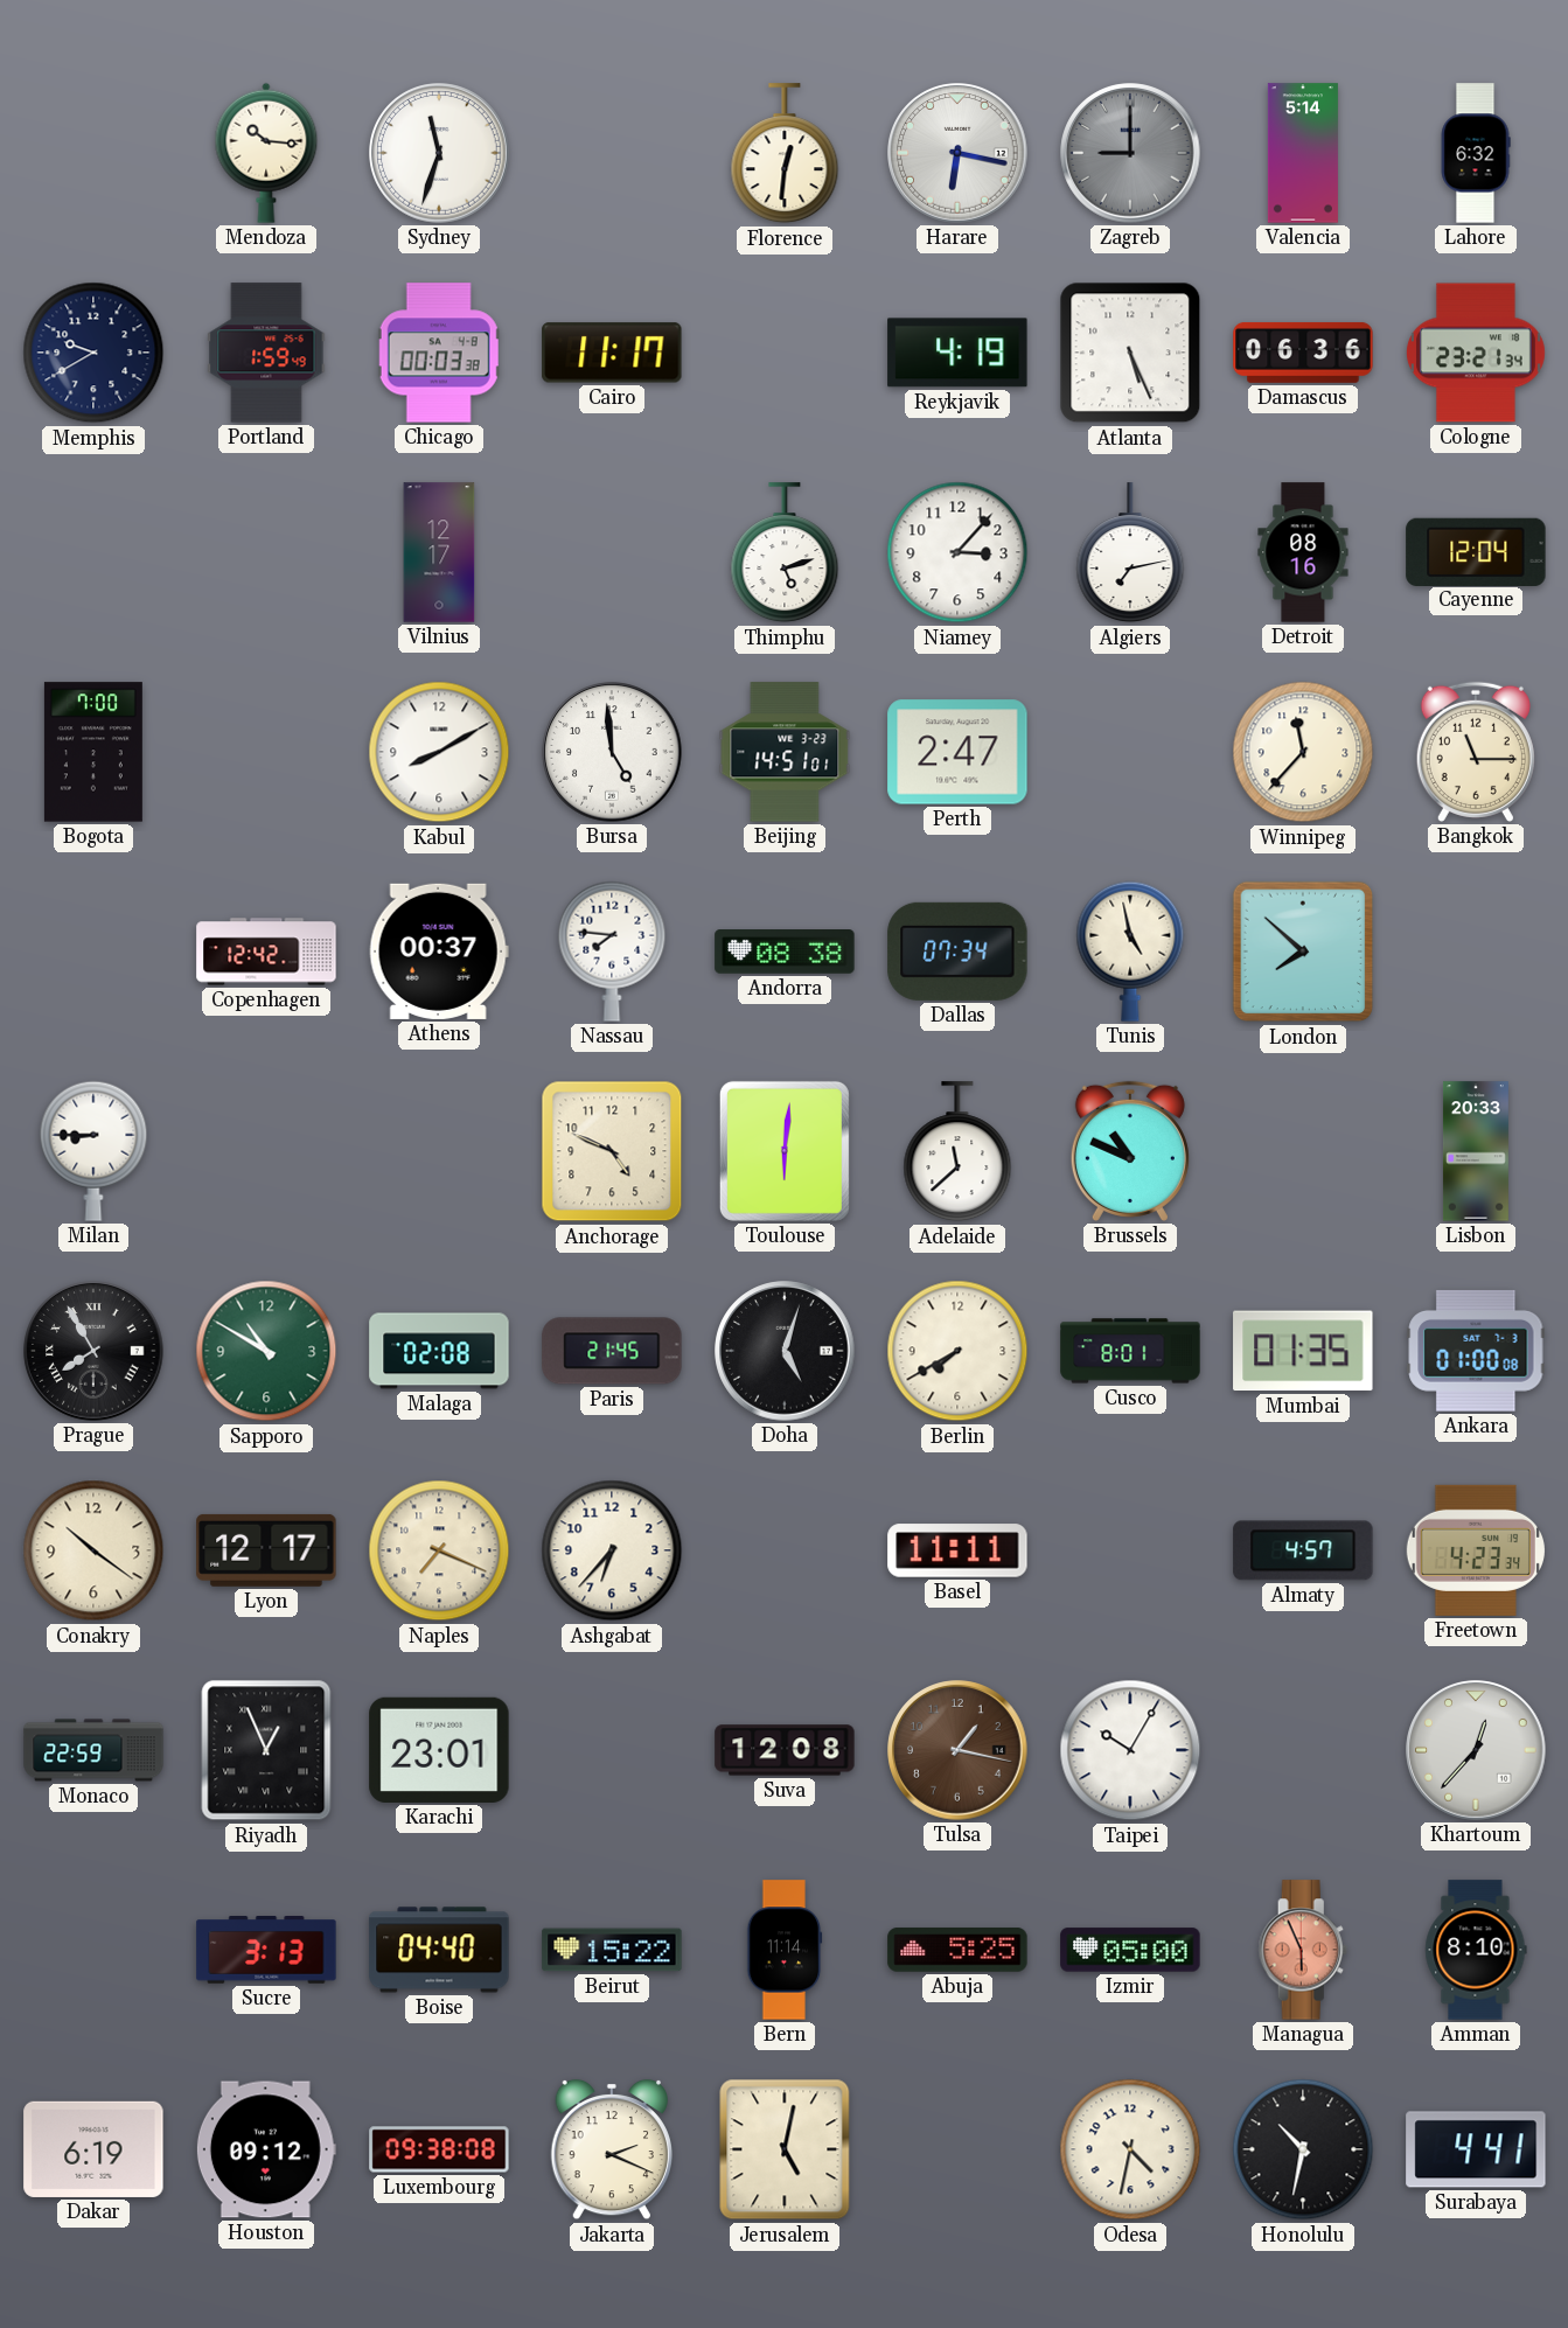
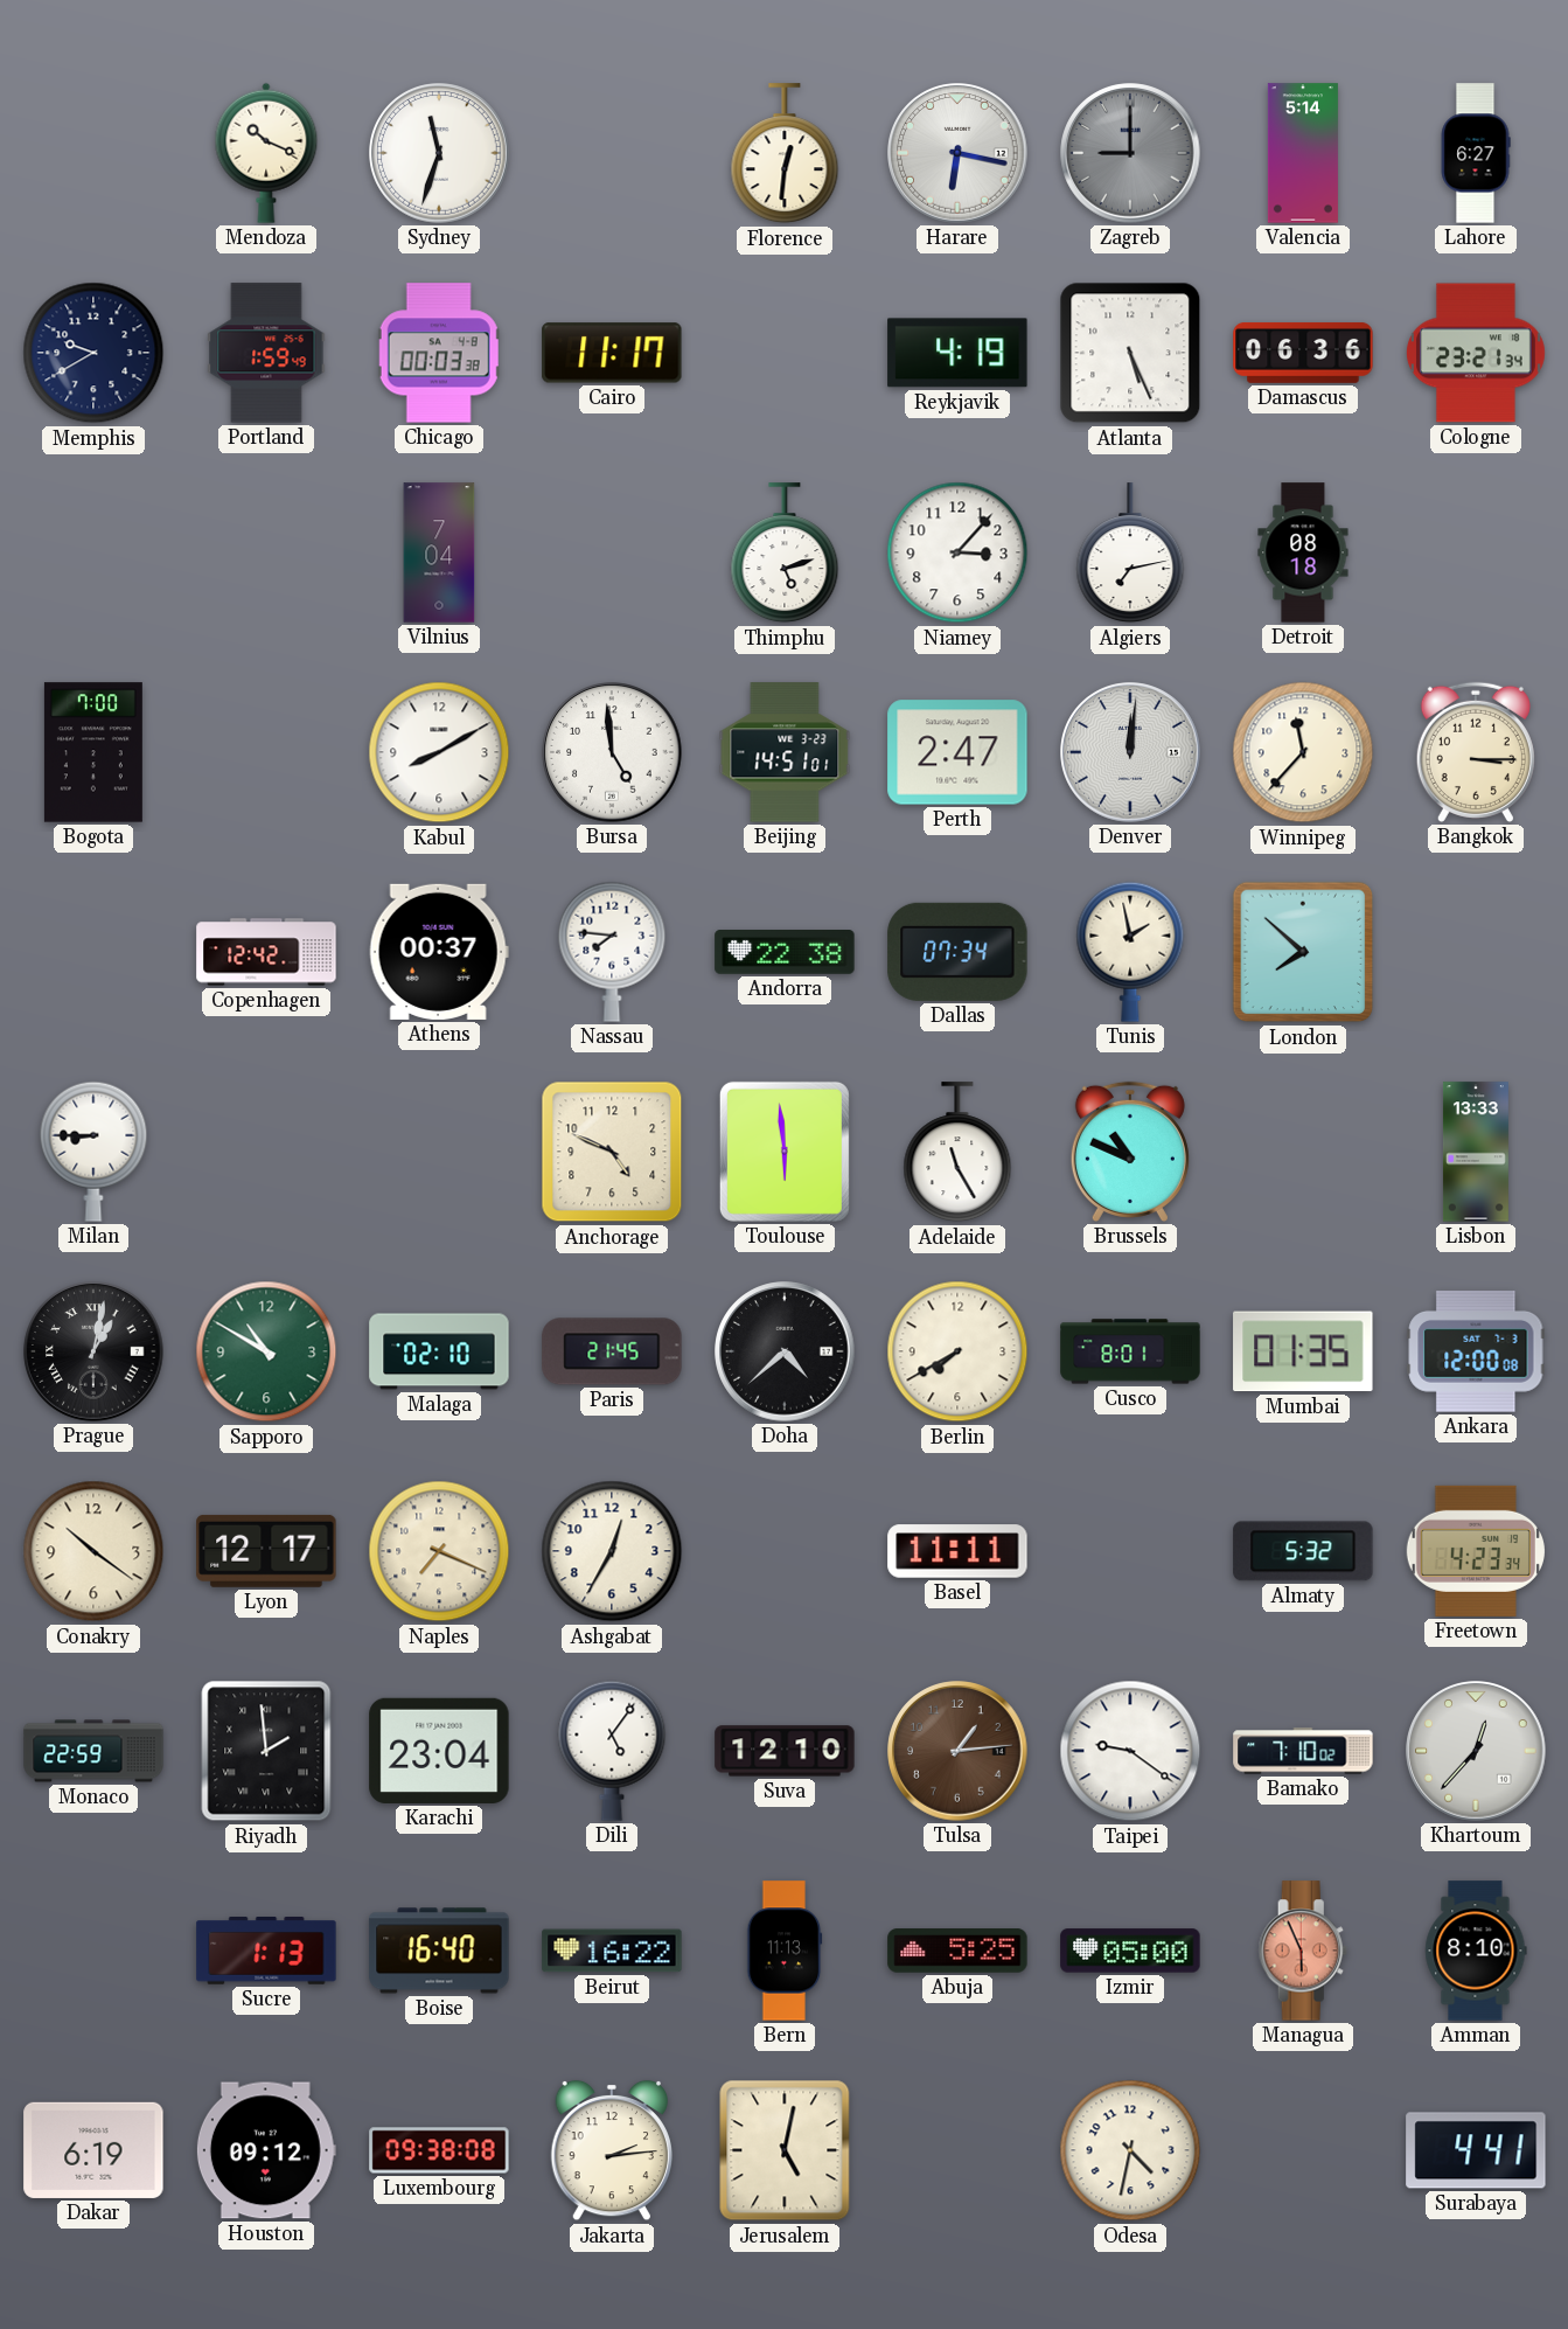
Mendoza: 10:16 -> 10:19 (266, 153)
Lahore: 6:32 -> 6:27 (1476, 153)
Vilnius: 12:17 -> 7:04 (439, 552)
Detroit: 08:16 -> 08:18 (1303, 552)
Cayenne: 12:04 -> none (1476, 551)
Denver: none -> 12:01 (1130, 752)
Bangkok: 11:15 -> 3:15 (1476, 752)
Andorra: 08:38 -> 22:38 (785, 953)
Tunis: 4:58 -> 1:58 (1130, 952)
Toulouse: 6:01 -> 5:59 (785, 1152)
Adelaide: 11:38 -> 11:25 (957, 1153)
Lisbon: 20:33 -> 13:33 (1476, 1152)
Prague: 7:55 -> 1:02 (93, 1351)
Malaga: 02:08 -> 02:10 (439, 1351)
Doha: 5:03 -> 4:38 (785, 1351)
Ankara: 01:00 -> 12:00 (1476, 1351)
Ashgabat: 6:37 -> 12:35 (612, 1551)
Almaty: 4:57 -> 5:32 (1303, 1551)
Riyadh: 12:56 -> 1:59 (266, 1751)
Karachi: 23:01 -> 23:04 (439, 1751)
Dili: none -> 5:06 (612, 1751)
Suva: 12:08 -> 12:10 (785, 1751)
Tulsa: 1:17 -> 1:14 (957, 1751)
Taipei: 10:05 -> 9:21 (1130, 1751)
Bamako: none -> 7:10 (1303, 1751)
Sucre: 3:13 -> 1:13 (266, 1952)
Boise: 04:40 -> 16:40 (439, 1951)
Beirut: 15:22 -> 16:22 (612, 1951)
Bern: 11:14 -> 11:13 (785, 1951)
Jakarta: 2:19 -> 2:14 (611, 2150)
Honolulu: 10:32 -> none (1303, 2149)
